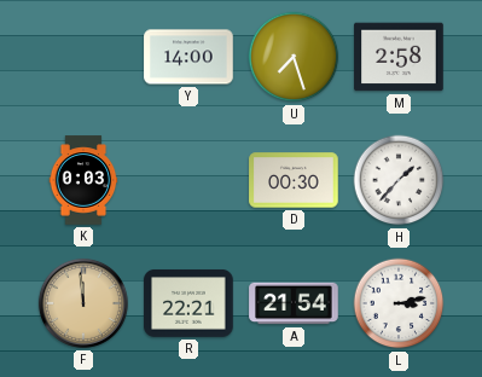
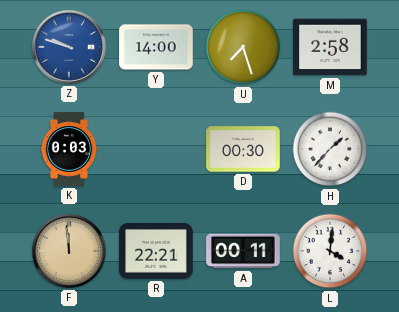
Z: none -> 9:48 (69, 47)
A: 21:54 -> 00:11 (243, 251)
L: 3:13 -> 4:01 (330, 251)
